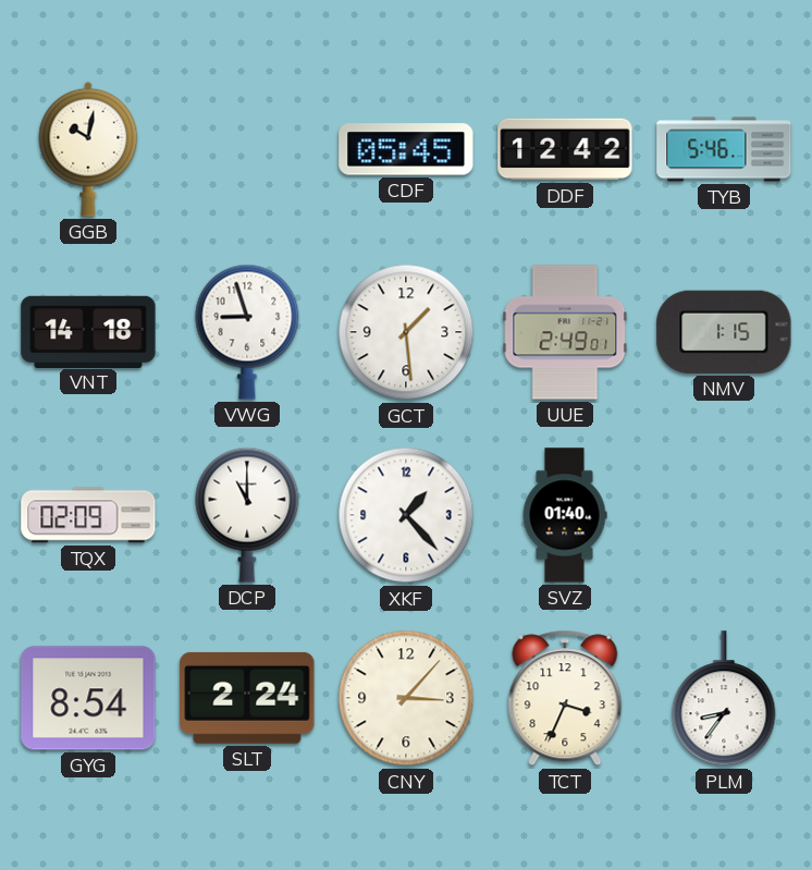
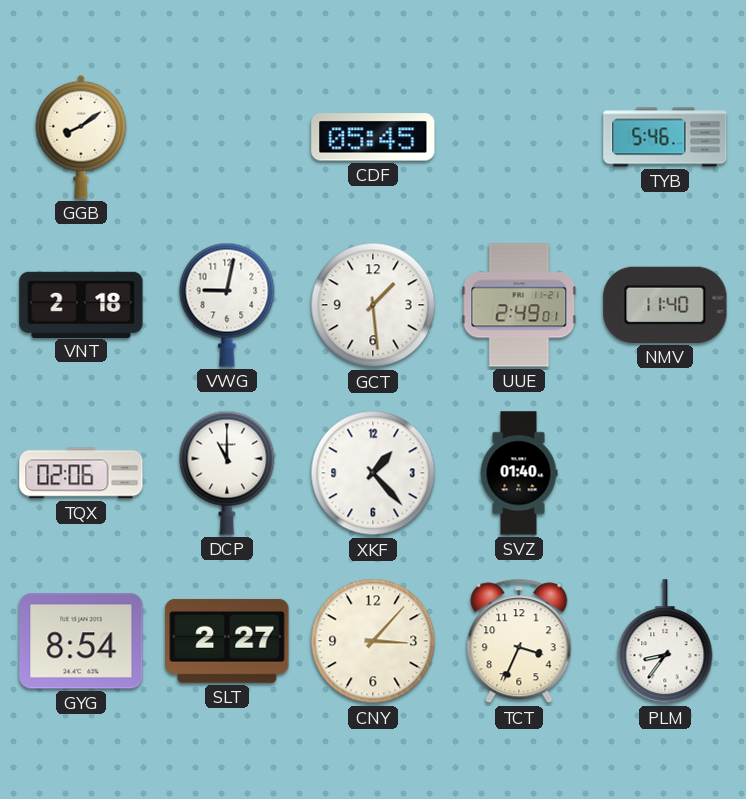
GGB: 10:02 -> 8:09 (81, 137)
DDF: 12:42 -> none (565, 149)
VNT: 14:18 -> 2:18 (81, 304)
VWG: 8:57 -> 9:02 (227, 305)
NMV: 1:15 -> 11:40 (665, 305)
TQX: 02:09 -> 02:06 (81, 473)
SLT: 2:24 -> 2:27 (227, 641)
